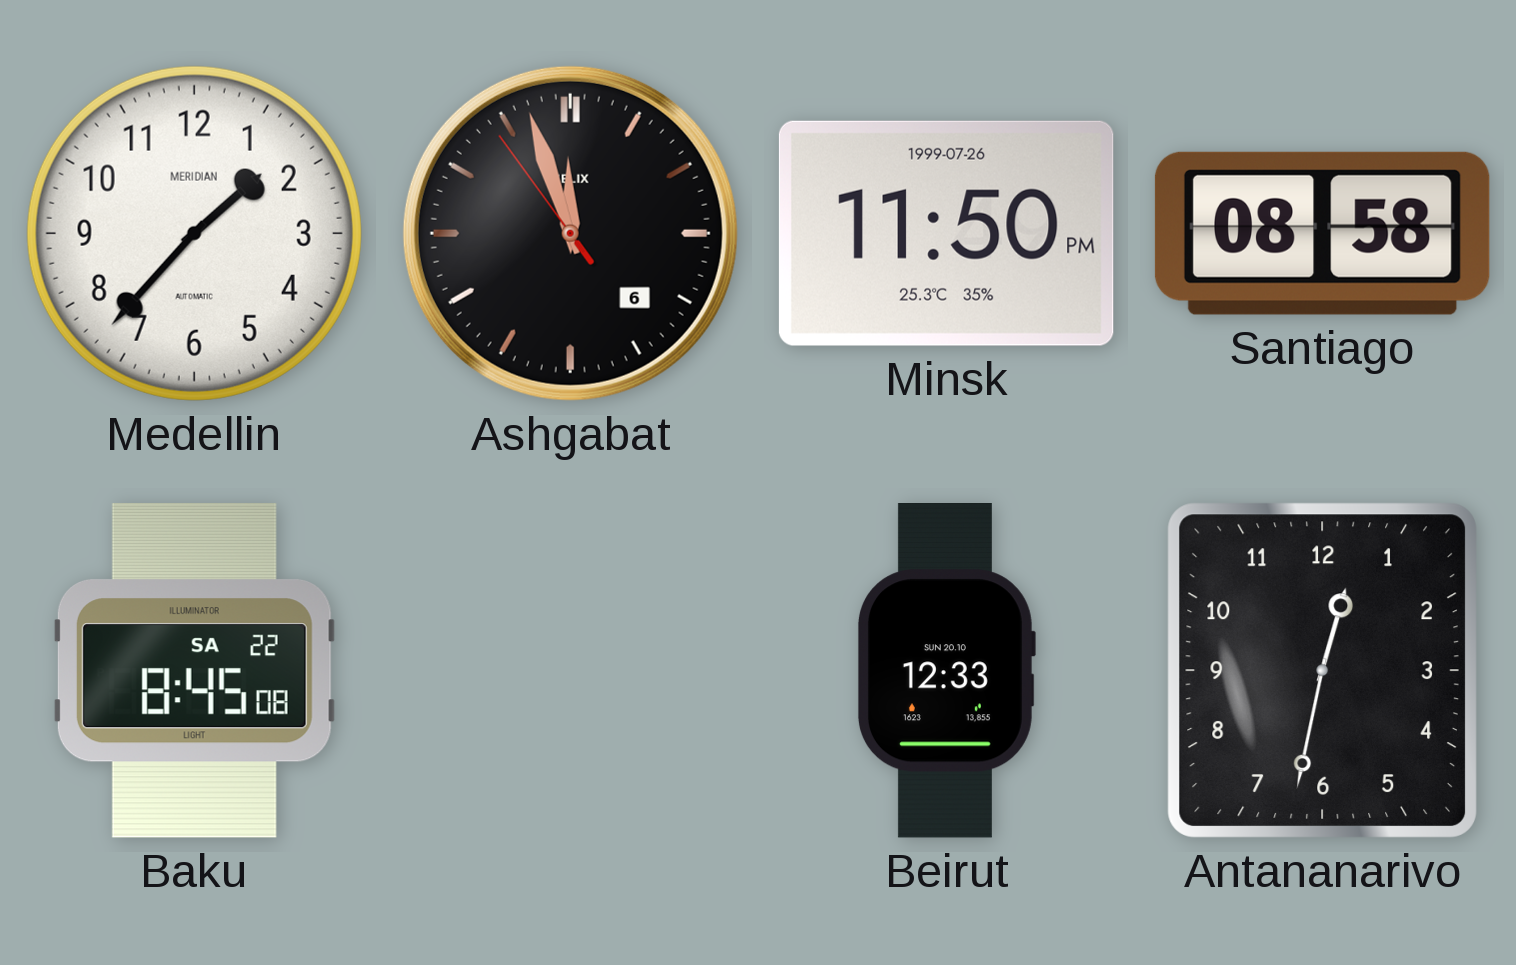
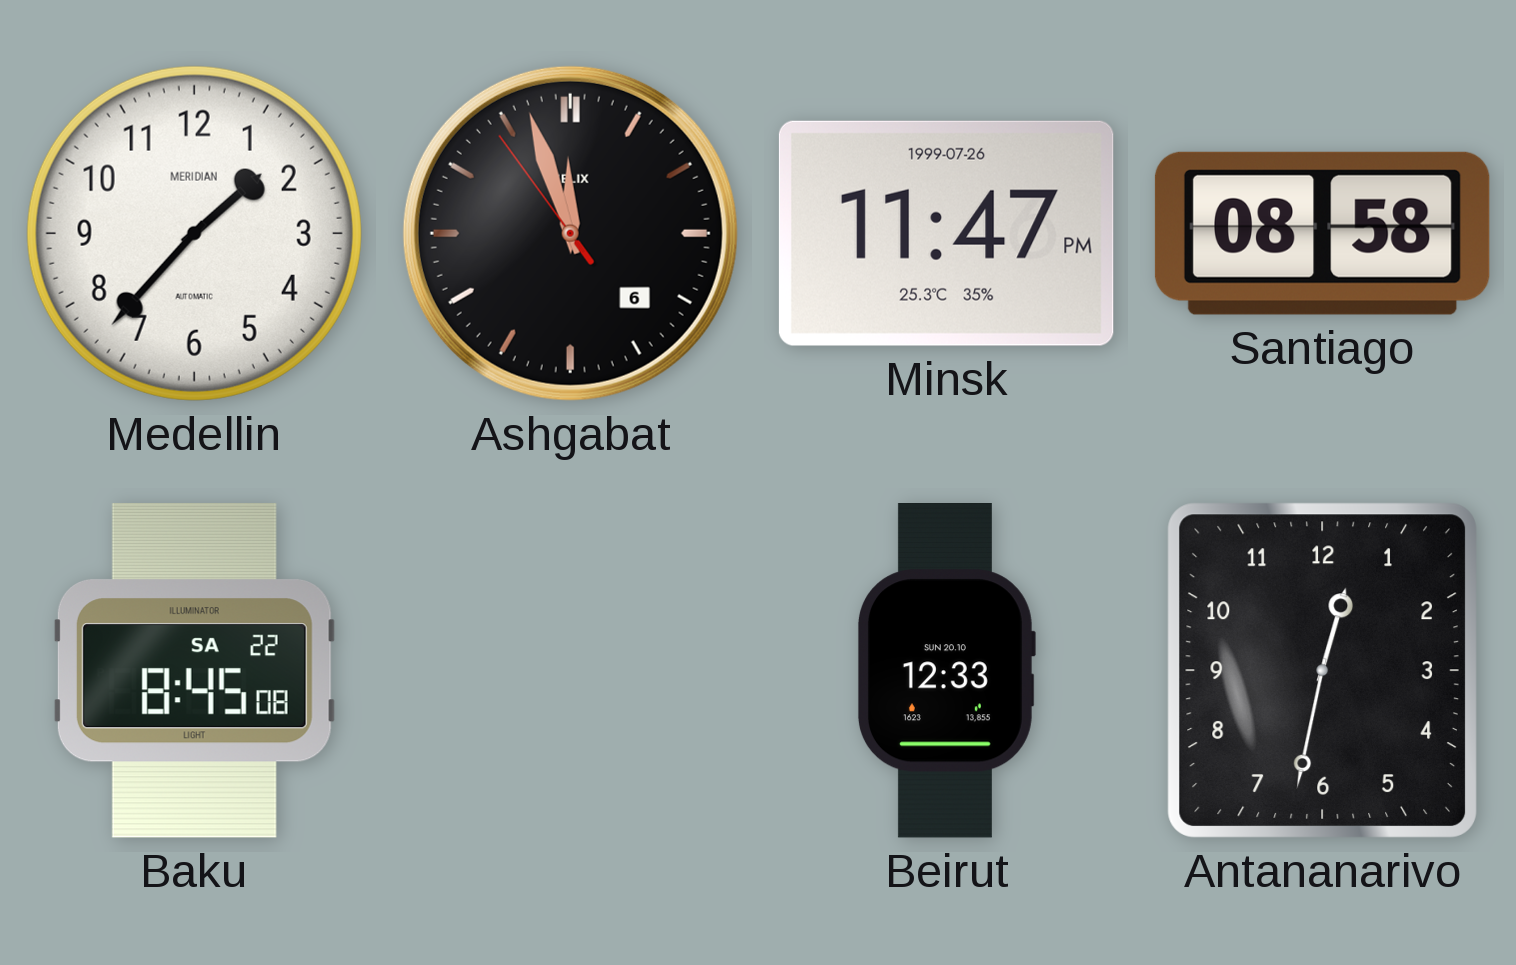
Minsk: 11:50 -> 11:47 (946, 233)
